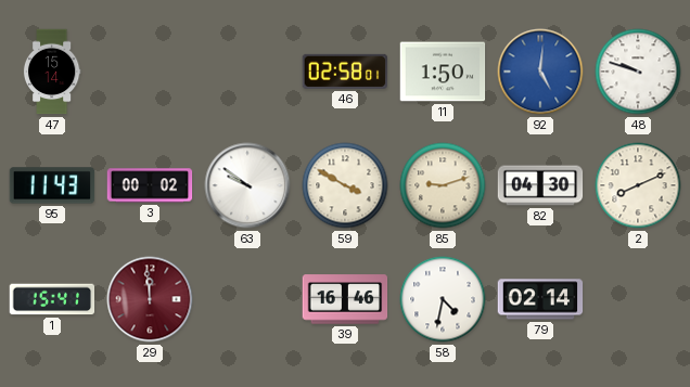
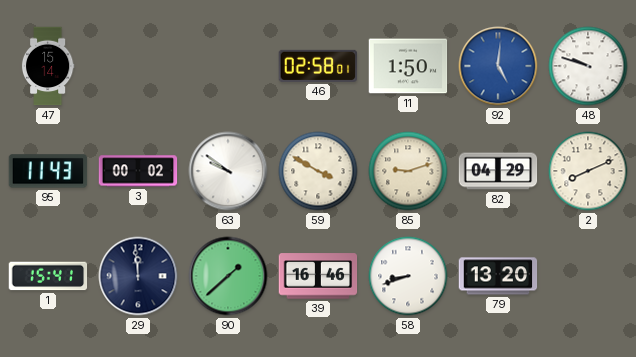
82: 04:30 -> 04:29 (498, 171)
29 dial: burgundy -> navy (138, 276)
90: none -> 1:38 (228, 276)
58: 4:32 -> 8:42 (408, 276)
79: 02:14 -> 13:20 (498, 276)
